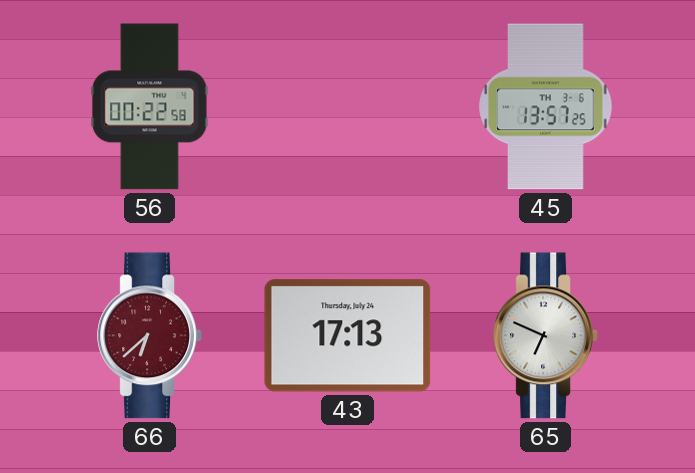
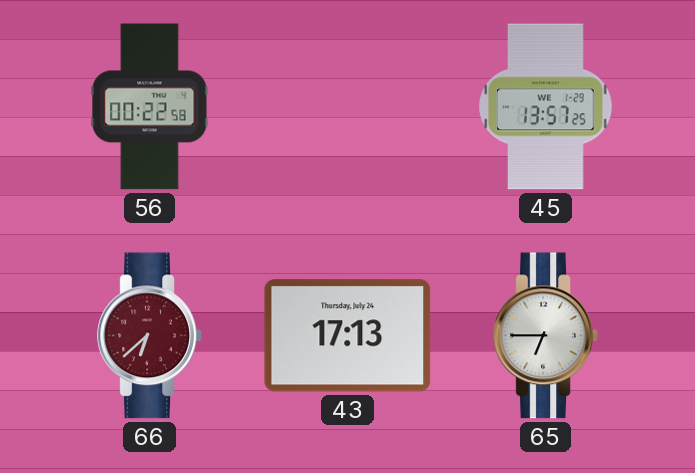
45 date: TH 3-6 -> WE 1-29 (546, 107)
65: 6:49 -> 6:45 (546, 336)
